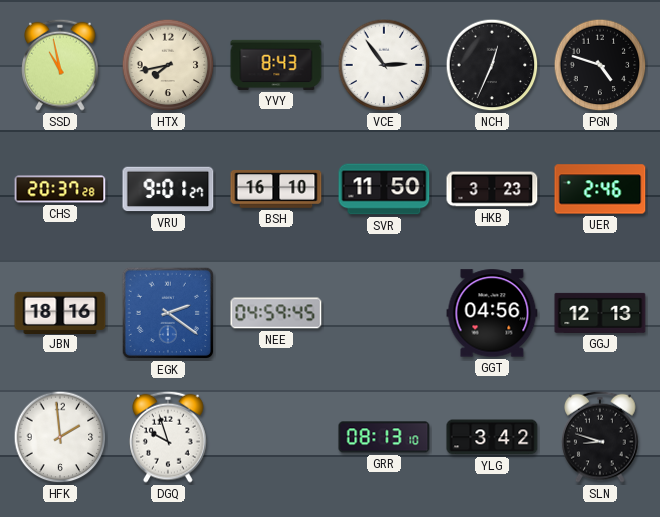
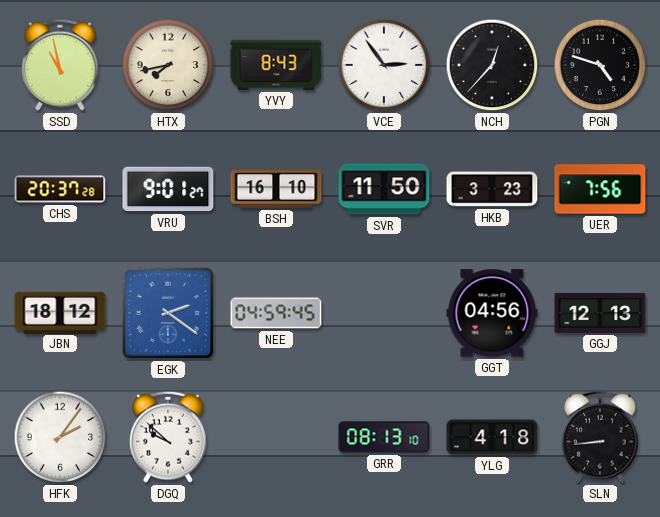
NCH: 12:34 -> 12:37 (492, 65)
UER: 2:46 -> 7:56 (600, 189)
JBN: 18:16 -> 18:12 (60, 312)
HFK: 1:59 -> 2:06 (60, 437)
DGQ: 9:57 -> 9:52 (168, 437)
YLG: 3:42 -> 4:18 (492, 437)
SLN: 8:48 -> 8:44 (600, 437)
